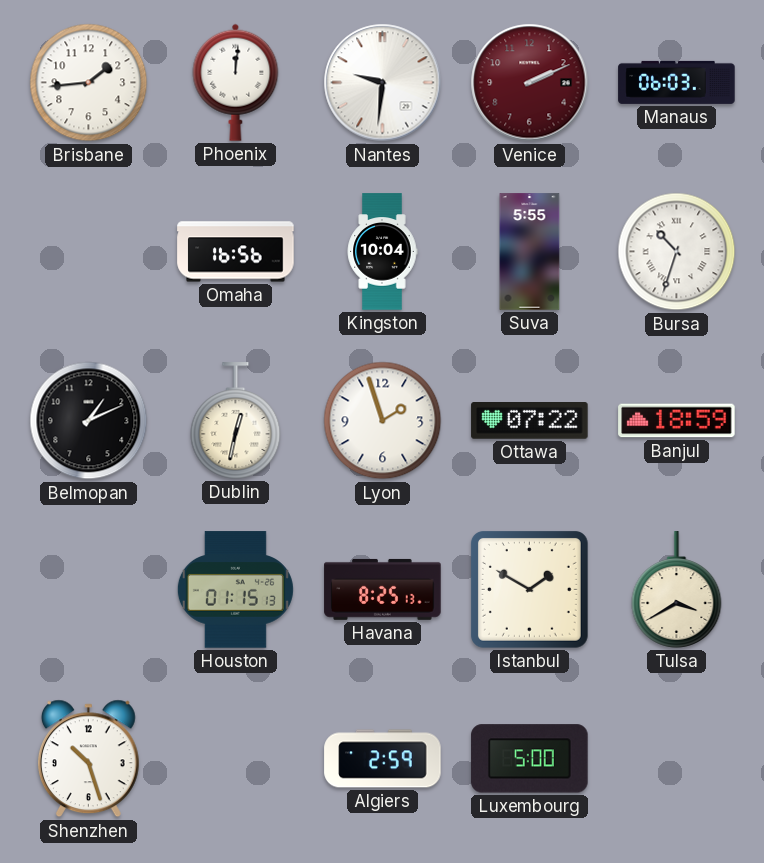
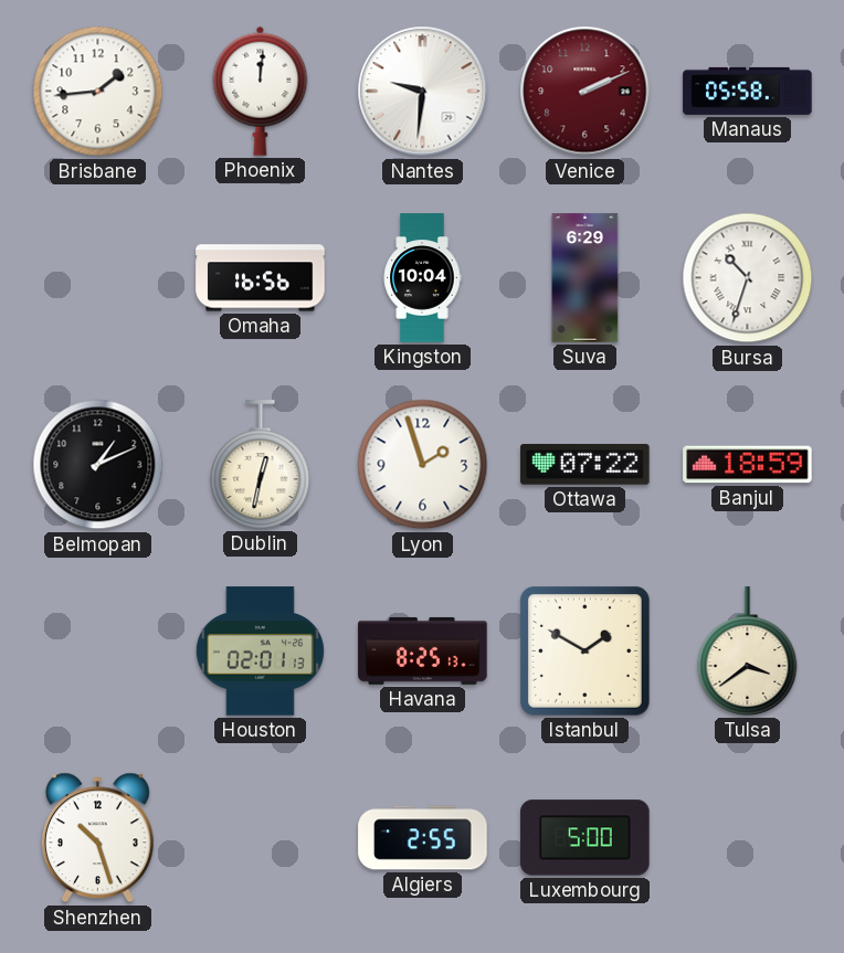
Manaus: 06:03 -> 05:58 (748, 91)
Suva: 5:55 -> 6:29 (585, 278)
Houston: 01:15 -> 02:01 (260, 652)
Tulsa: 3:40 -> 3:39 (748, 652)
Algiers: 2:59 -> 2:55 (423, 838)
